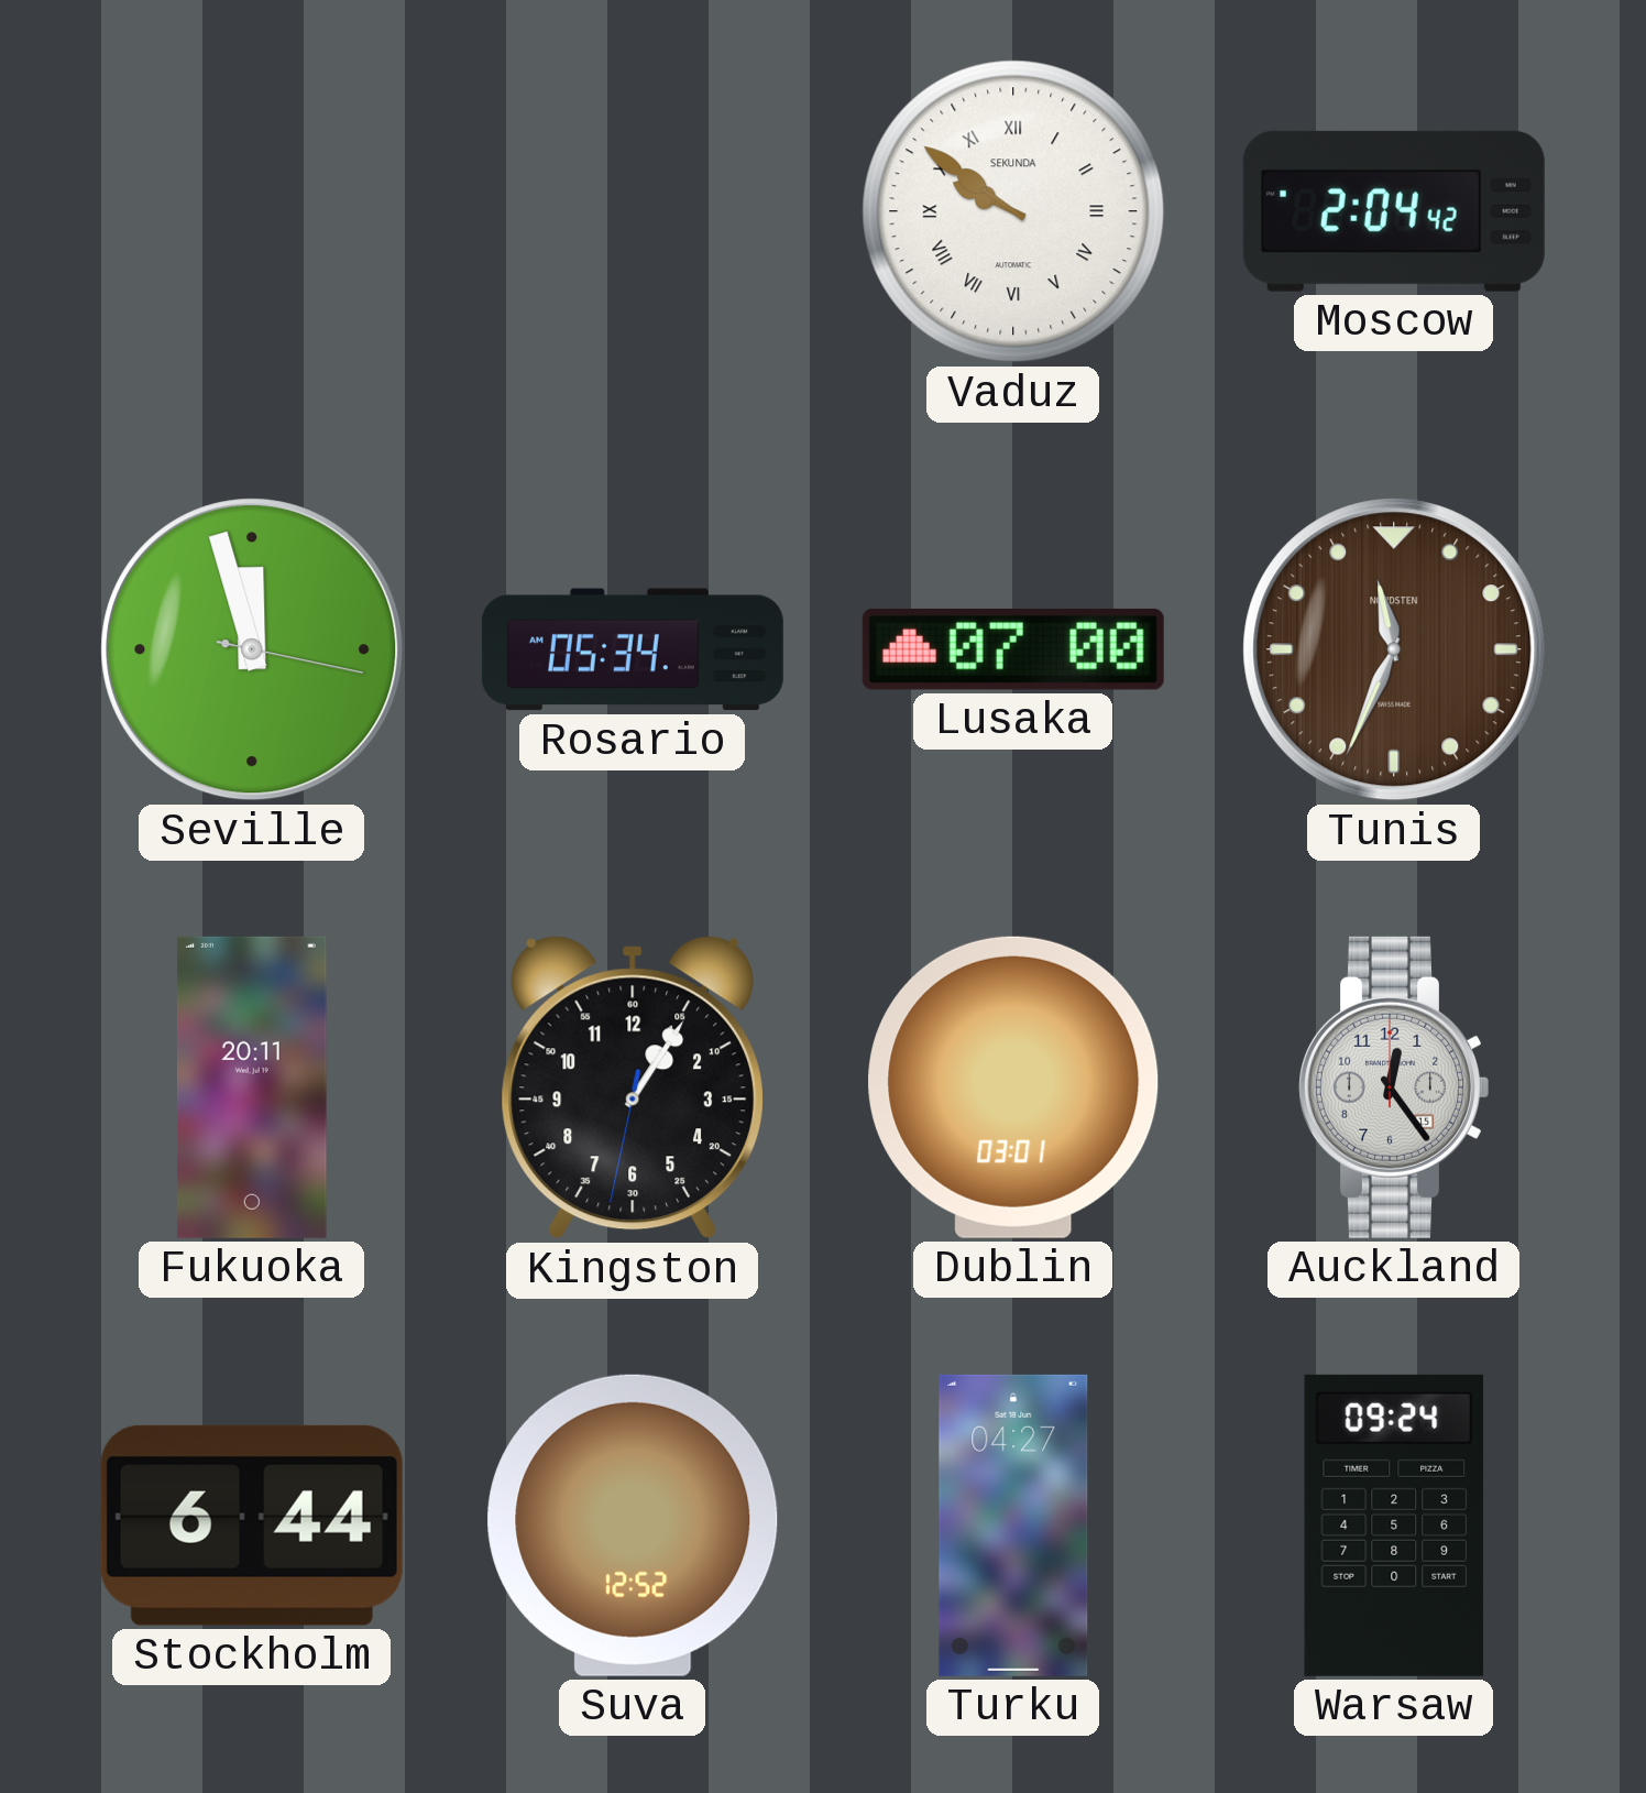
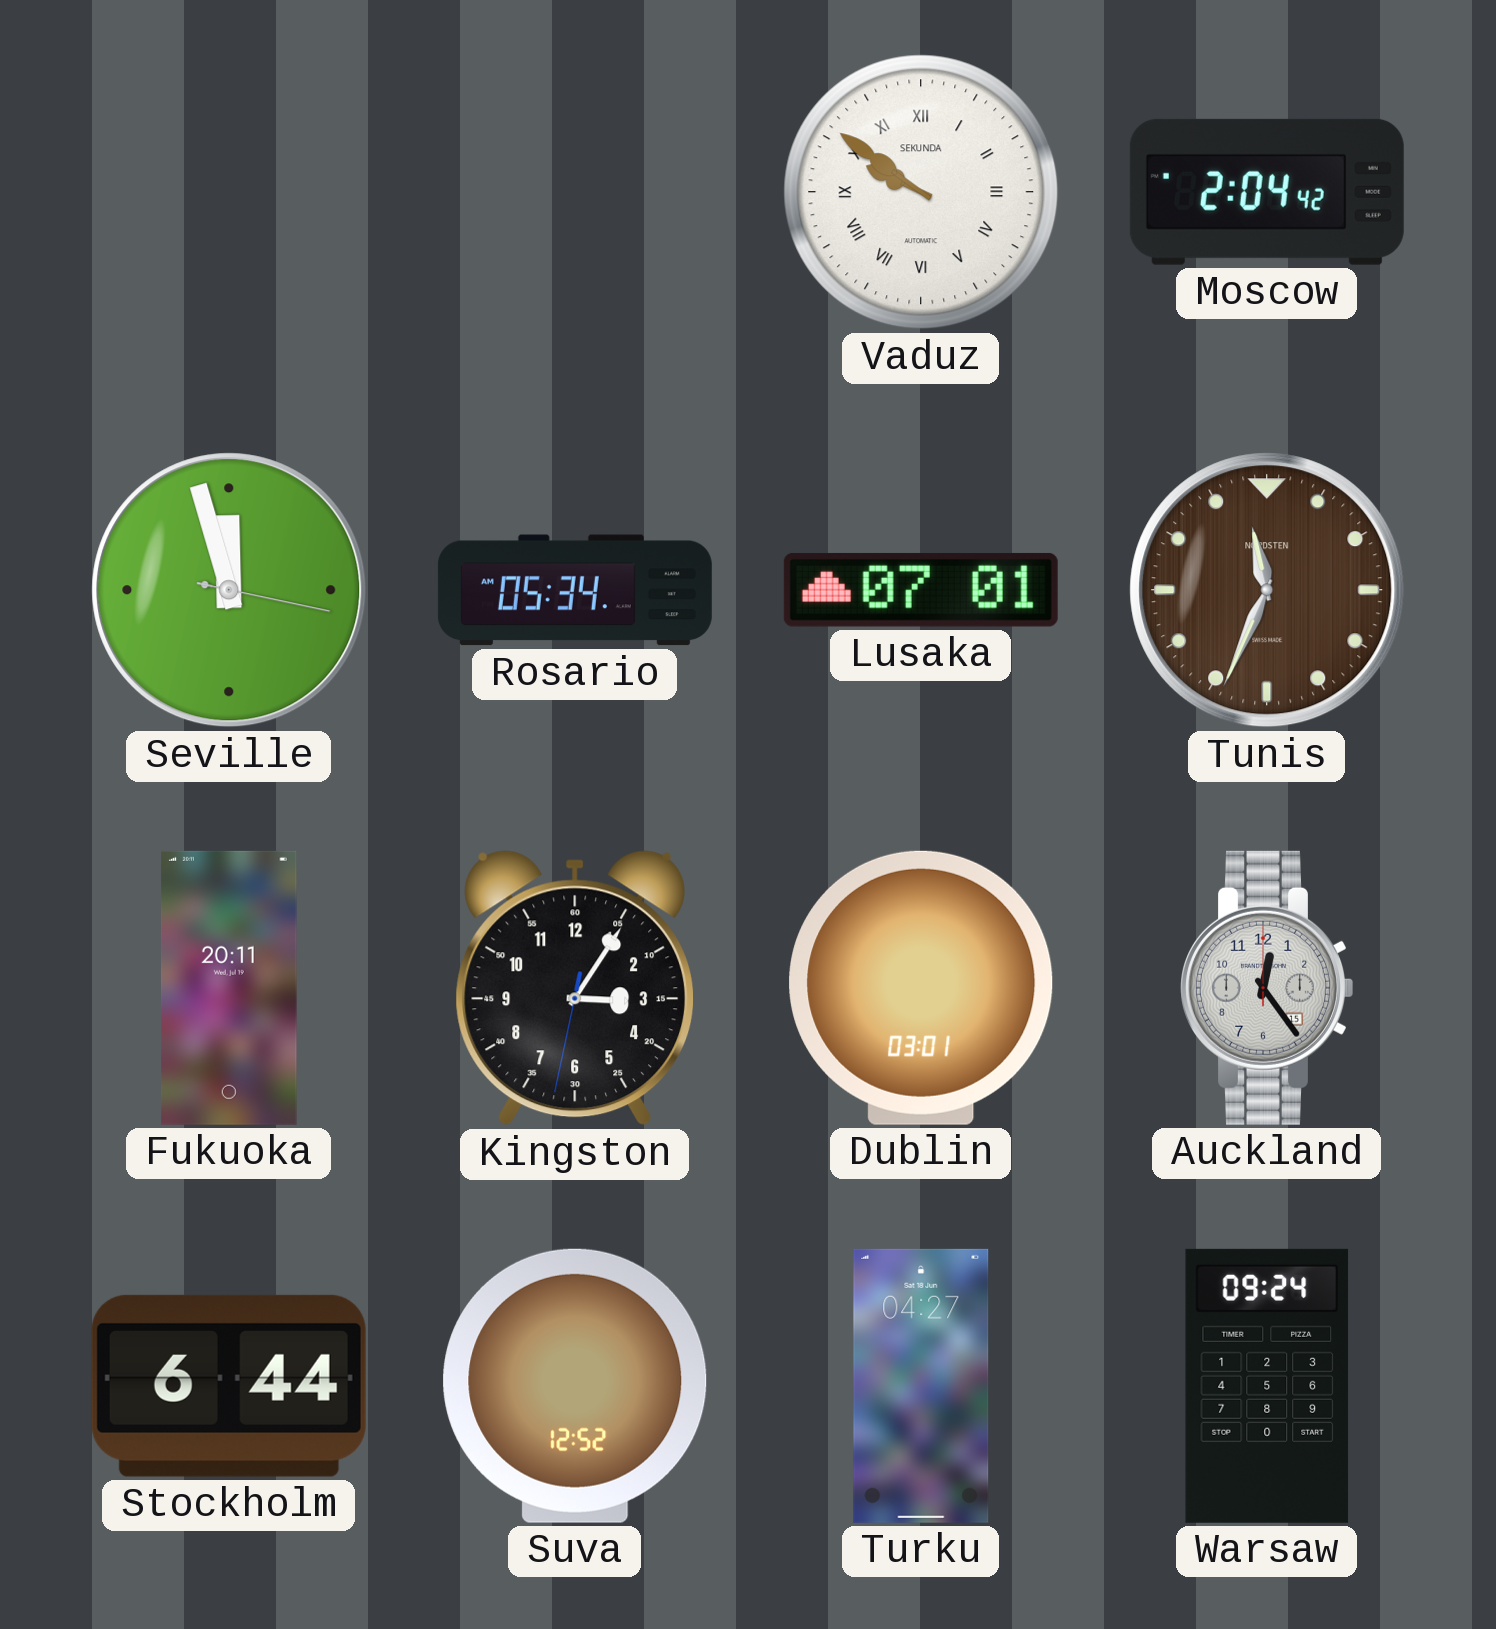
Lusaka: 07:00 -> 07:01 (921, 590)
Kingston: 1:05 -> 3:05 (575, 988)
